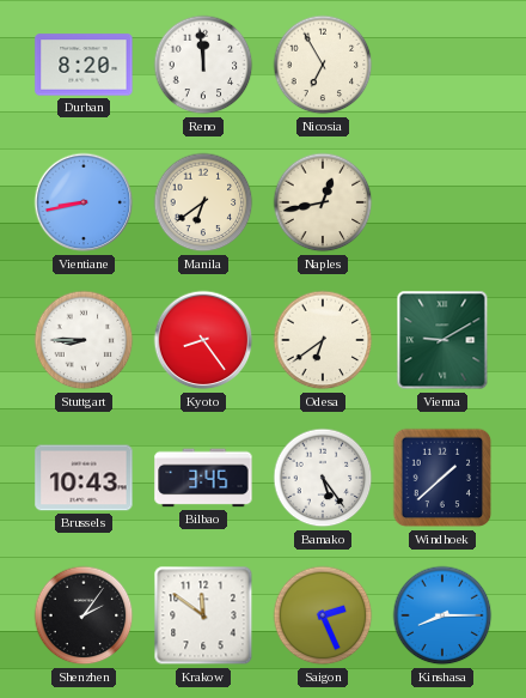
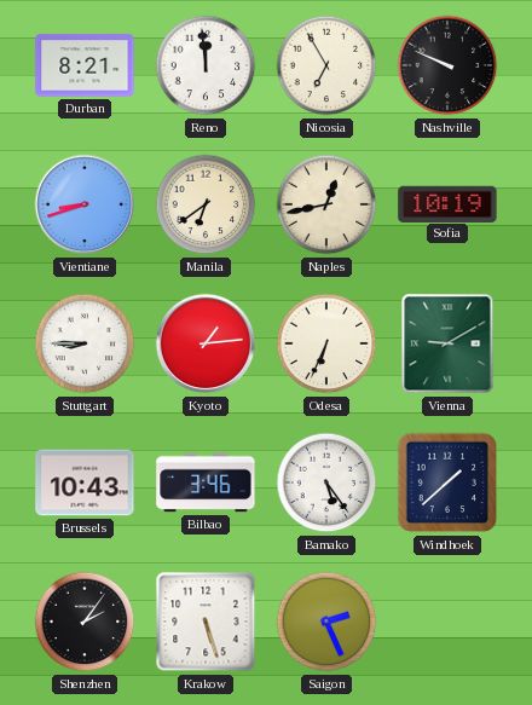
Durban: 8:20 -> 8:21 (85, 65)
Nashville: none -> 9:49 (447, 65)
Vientiane: 8:43 -> 8:42 (85, 204)
Sofia: none -> 10:19 (447, 203)
Kyoto: 8:24 -> 1:14 (206, 343)
Odesa: 6:39 -> 6:34 (326, 343)
Bilbao: 3:45 -> 3:46 (206, 482)
Krakow: 11:51 -> 5:27 (206, 622)
Kinshasa: 8:15 -> none (442, 615)
